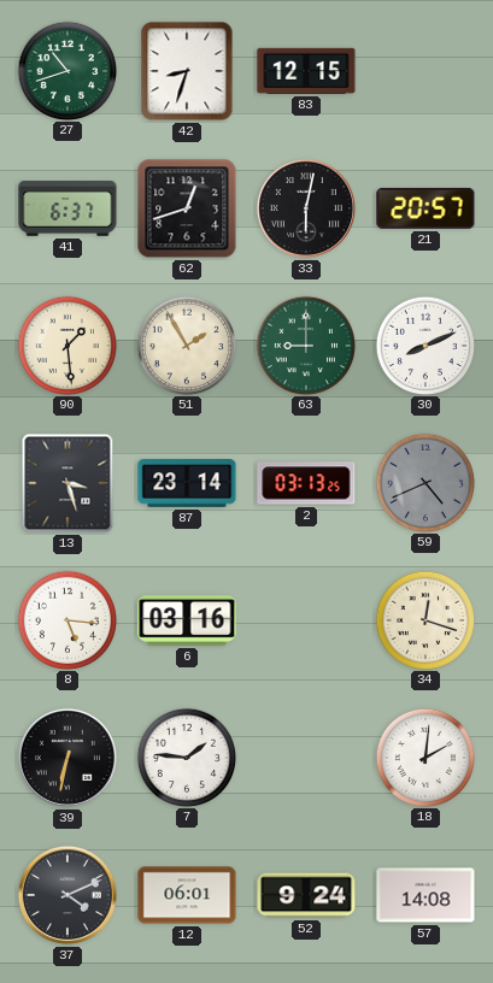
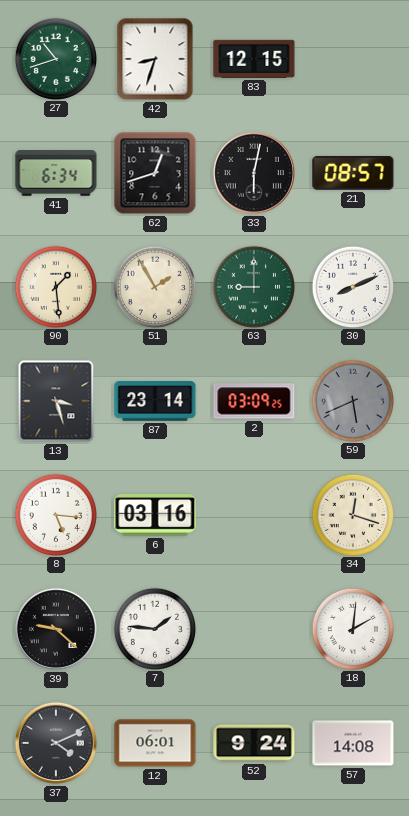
41: 6:37 -> 6:34 (56, 173)
21: 20:57 -> 08:57 (353, 173)
2: 03:13 -> 03:09 (254, 401)
59: 4:41 -> 5:41 (352, 400)
39: 6:32 -> 9:22 (56, 629)
